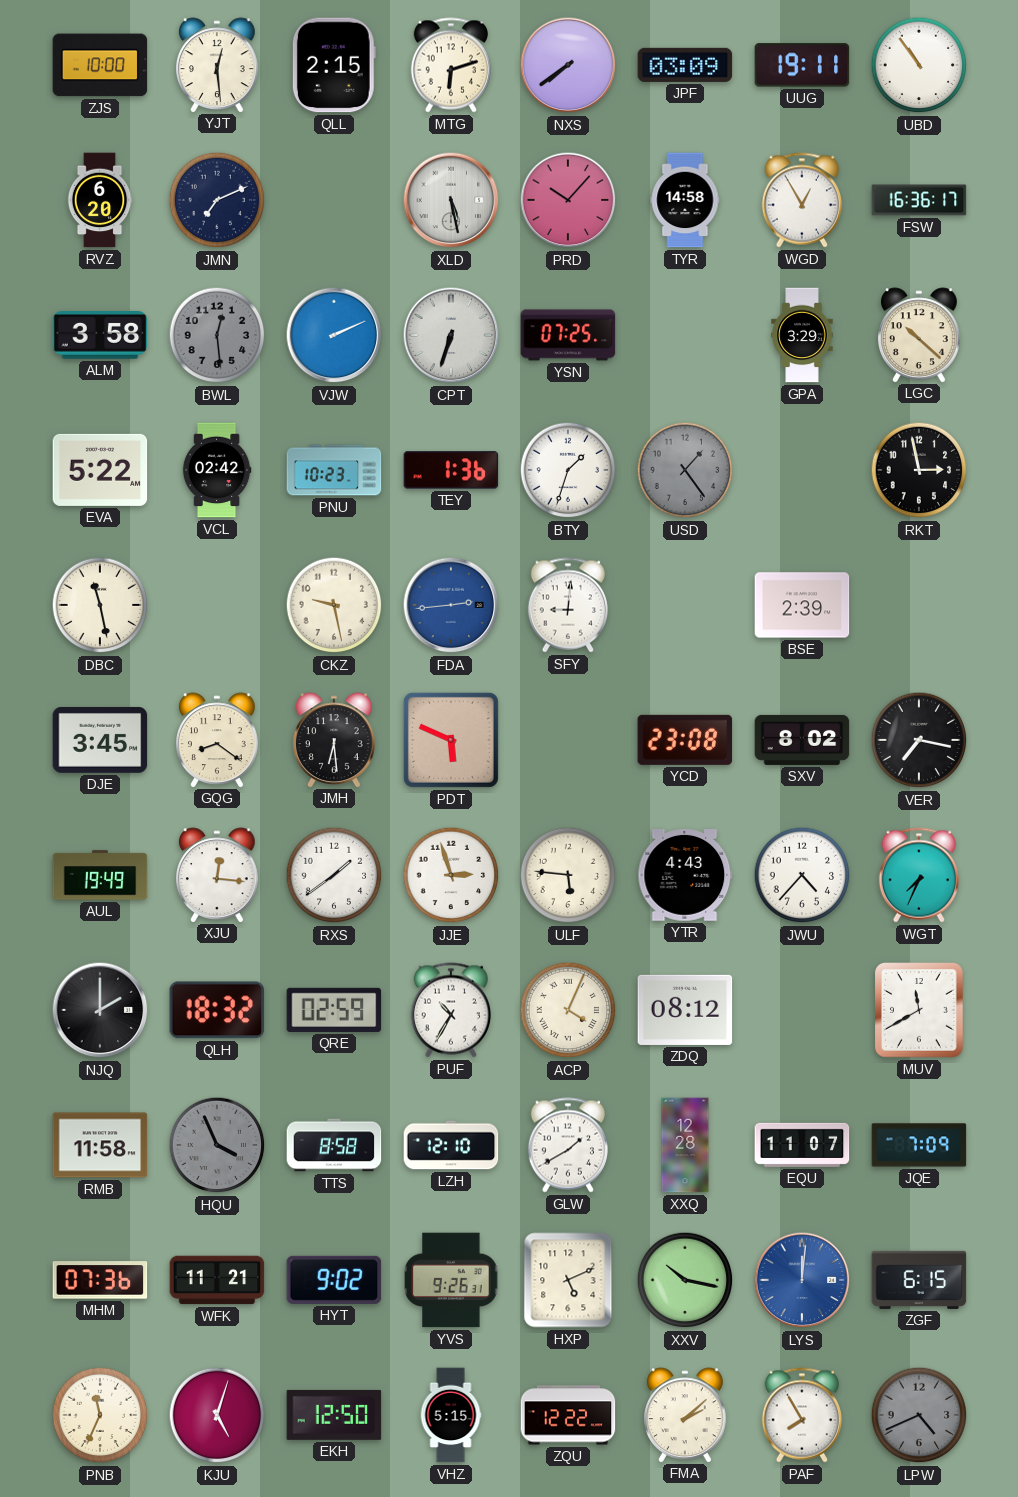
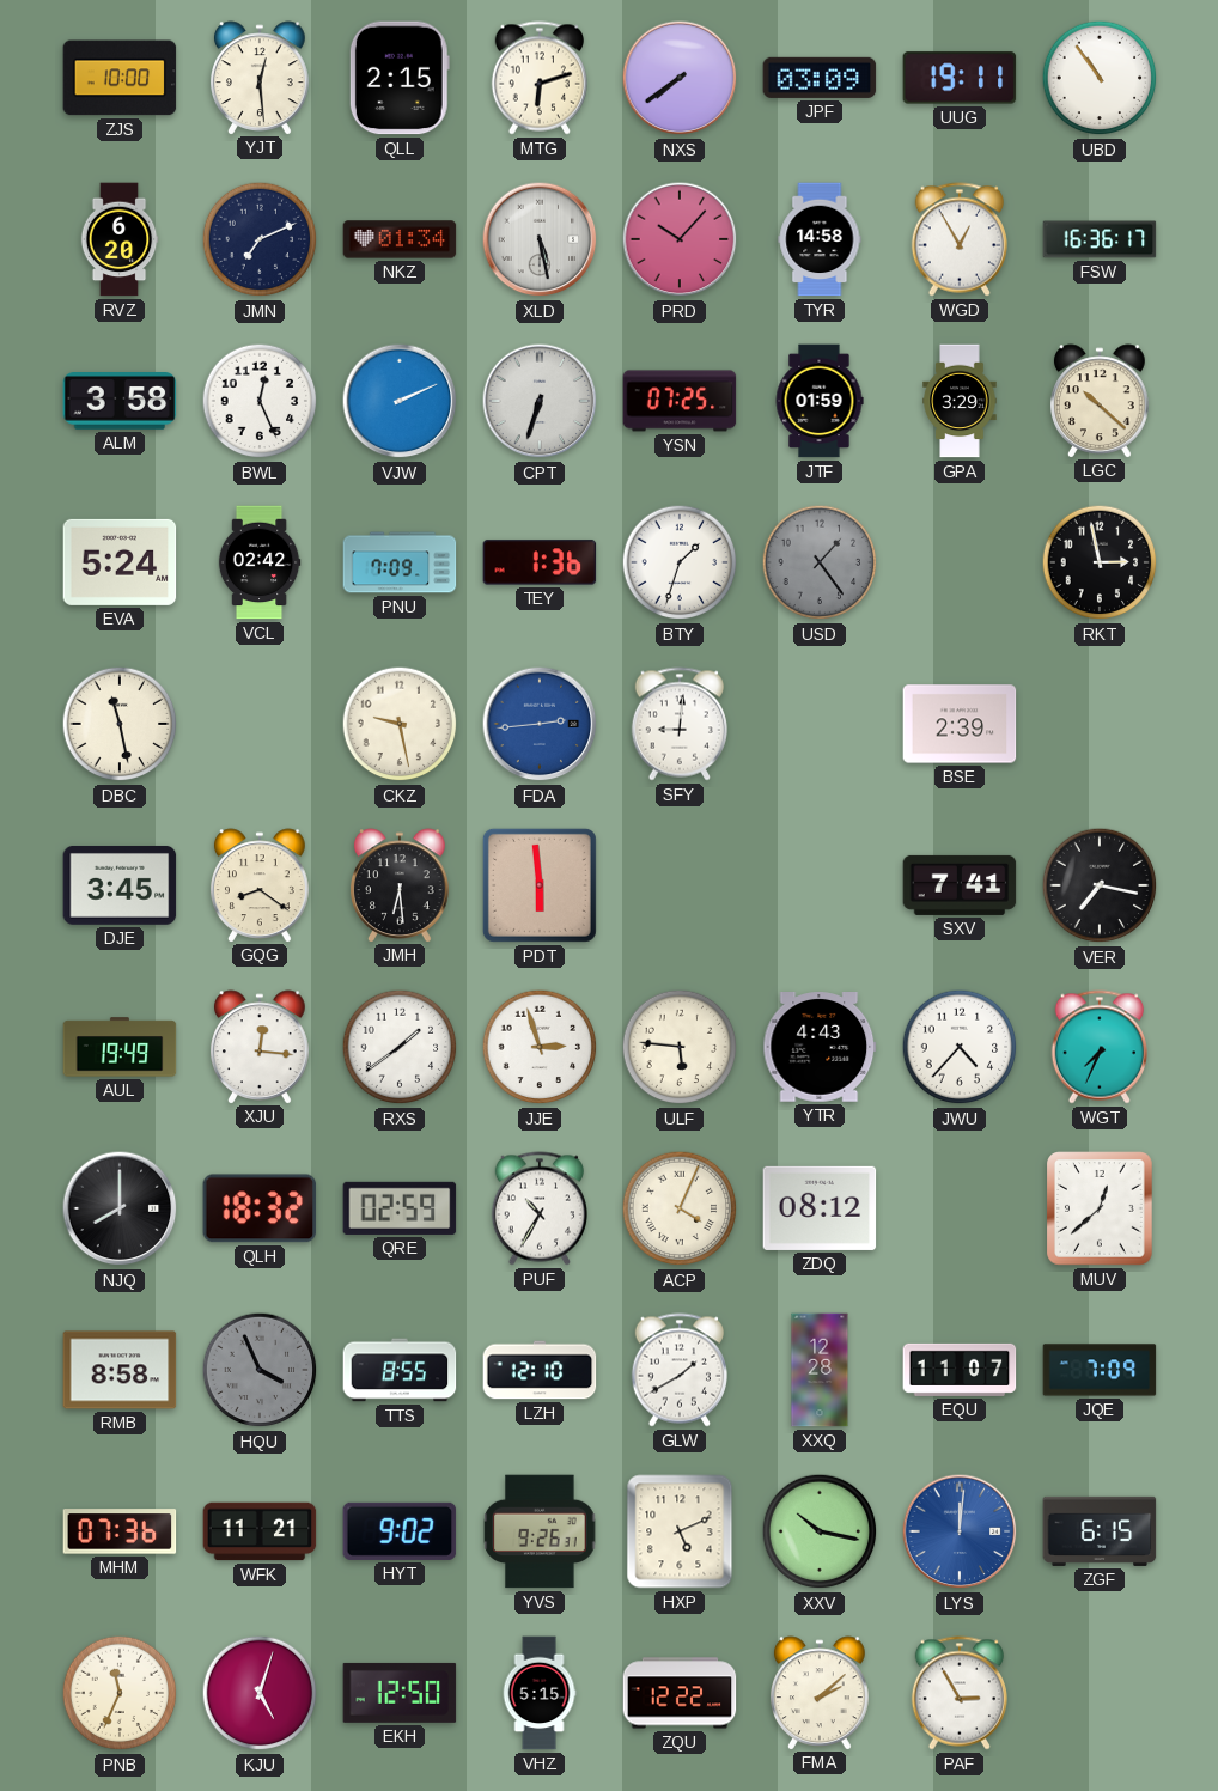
NKZ: none -> 01:34 (400, 239)
BWL: 12:29 -> 12:26 (260, 401)
BWL dial: grey -> white (260, 401)
JTF: none -> 01:59 (820, 401)
EVA: 5:22 -> 5:24 (120, 562)
PNU: 10:23 -> 7:09 (400, 562)
PDT: 5:49 -> 5:59 (540, 885)
YCD: 23:08 -> none (685, 740)
SXV: 8:02 -> 7:41 (960, 885)
NJQ: 2:00 -> 8:00 (120, 1208)
MUV: 11:40 -> 12:38 (1101, 1208)
RMB: 11:58 -> 8:58 (120, 1370)
TTS: 8:58 -> 8:55 (400, 1370)
PAF: 7:55 -> 2:55 (960, 1693)
LPW: 4:41 -> none (919, 1415)
